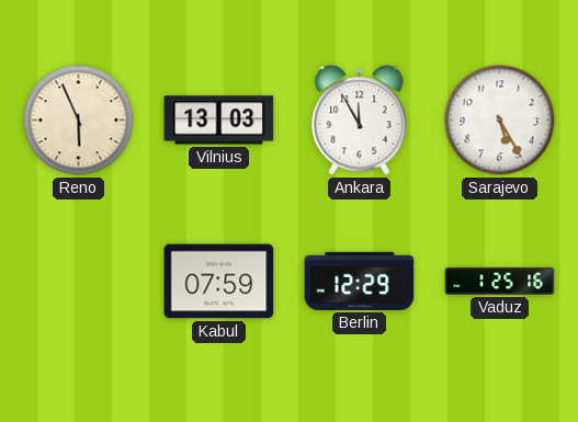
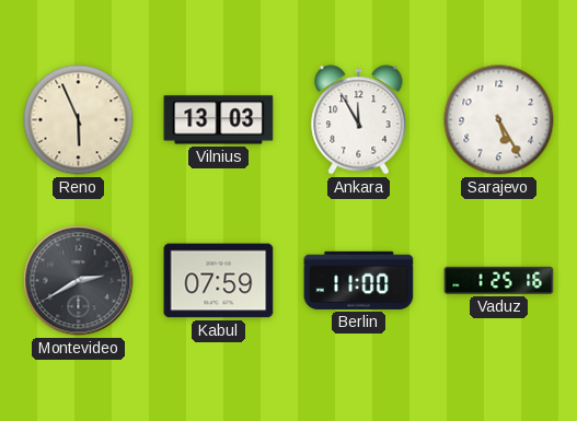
Montevideo: none -> 2:40 (79, 281)
Berlin: 12:29 -> 11:00 (359, 280)
